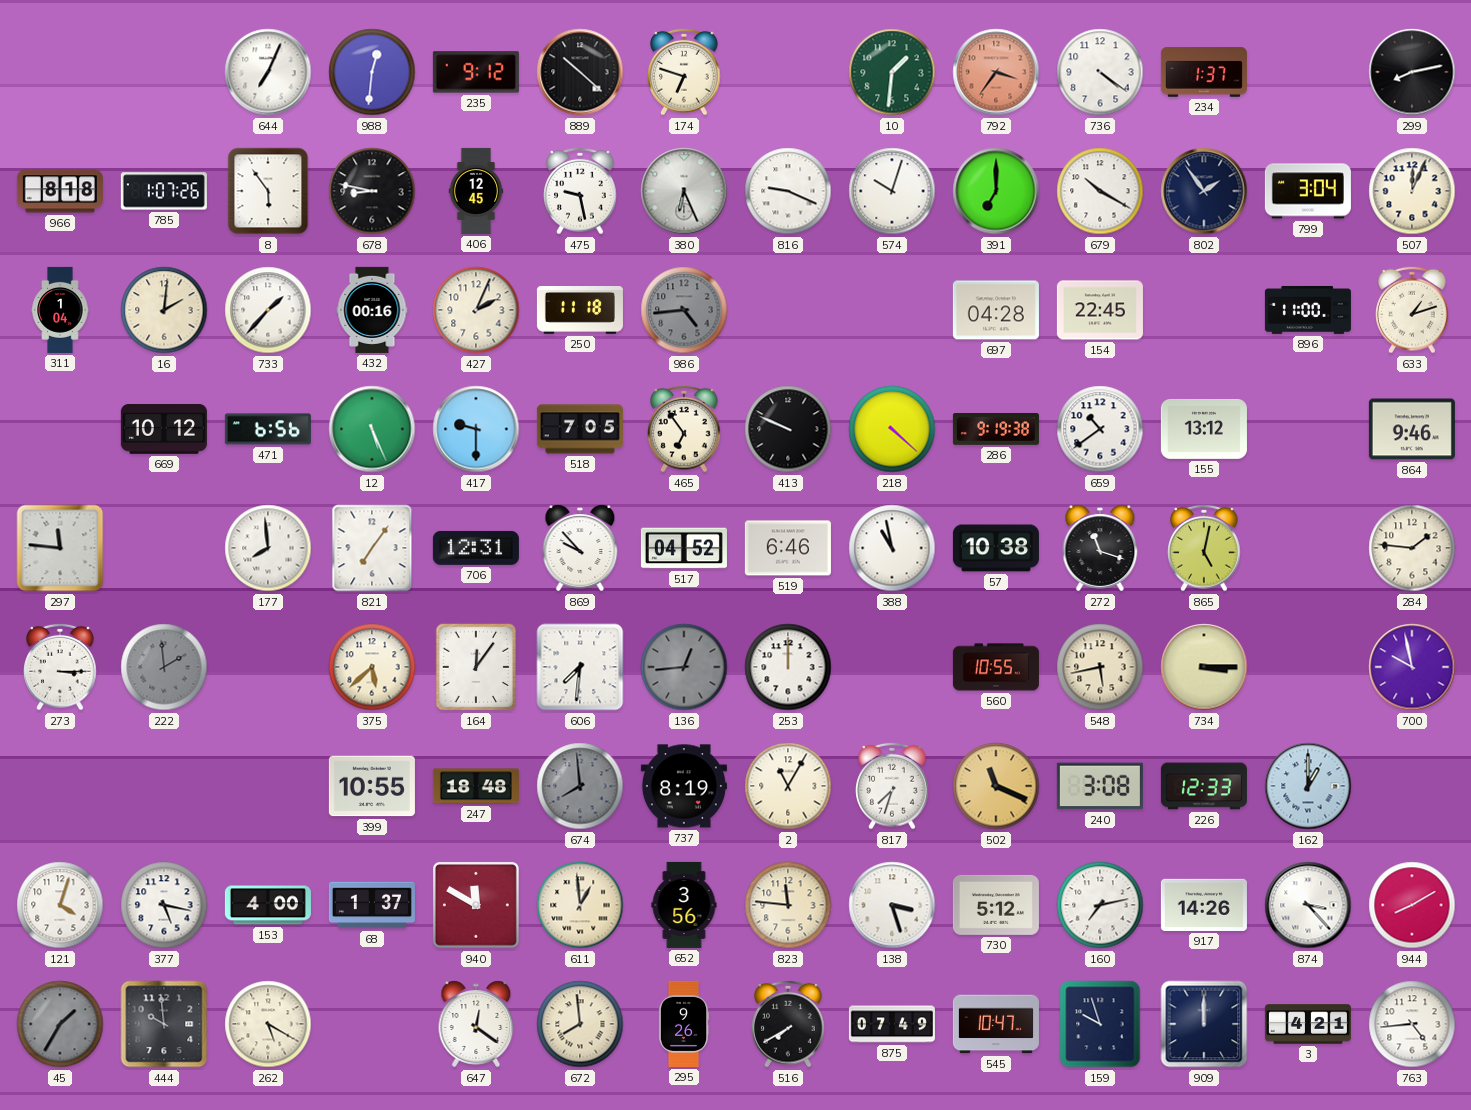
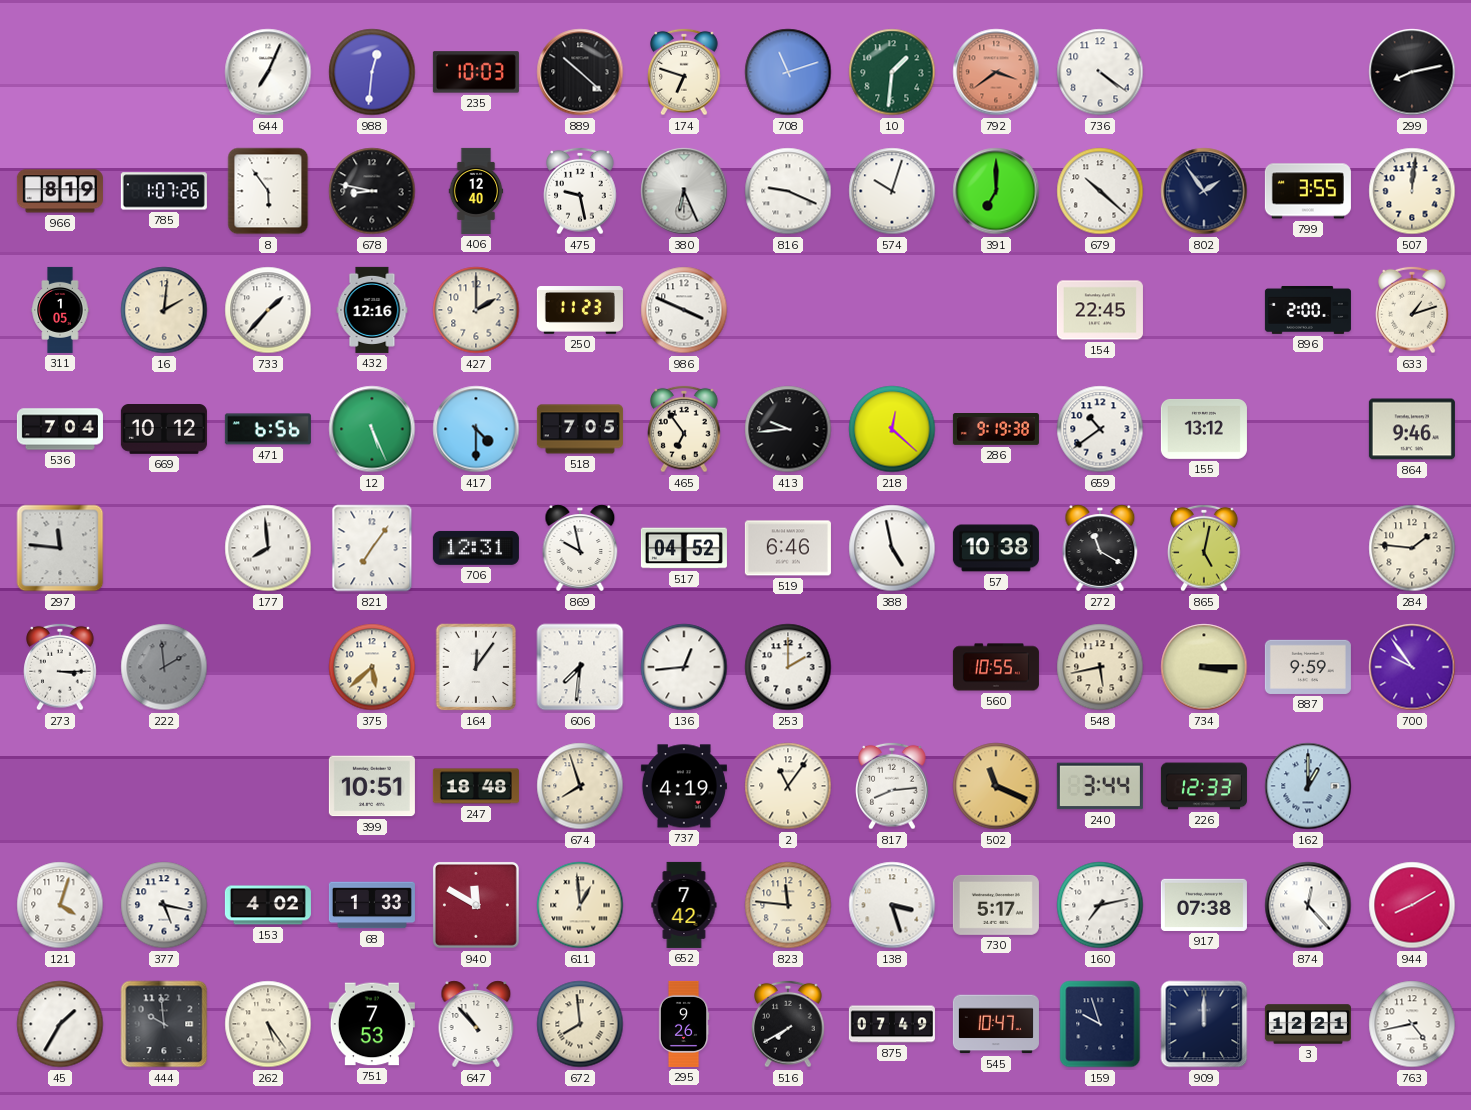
235: 9:12 -> 10:03 (476, 72)
708: none -> 11:12 (788, 72)
792: 3:36 -> 3:39 (996, 72)
234: 1:37 -> none (1204, 72)
966: 8:18 -> 8:19 (60, 191)
406: 12:45 -> 12:40 (476, 191)
679: 10:20 -> 10:22 (1100, 191)
799: 3:04 -> 3:55 (1308, 191)
507: 12:04 -> 12:01 (1412, 191)
311: 1:04 -> 1:05 (60, 310)
432: 00:16 -> 12:16 (372, 310)
427: 2:04 -> 2:00 (476, 310)
250: 11:18 -> 11:23 (580, 311)
986: 4:44 -> 3:49 (684, 310)
986 dial: grey -> white (684, 310)
697: 04:28 -> none (996, 310)
896: 11:00 -> 2:00 (1308, 310)
536: none -> 7:04 (60, 429)
417: 9:30 -> 4:30 (476, 429)
413: 9:49 -> 9:44 (788, 429)
218: 4:22 -> 12:22 (892, 429)
869: 9:53 -> 9:58 (580, 548)
388: 10:58 -> 4:58 (892, 548)
272: 11:18 -> 11:20 (1100, 548)
136 dial: grey -> white (684, 667)
253: 12:00 -> 2:00 (788, 667)
887: none -> 9:59 (1308, 667)
700: 9:58 -> 9:54 (1412, 667)
399: 10:55 -> 10:51 (372, 786)
674: 7:59 -> 7:57 (580, 786)
674 dial: grey -> cream (580, 786)
737: 8:19 -> 4:19 (684, 786)
2: 11:05 -> 11:06 (788, 786)
817: 7:33 -> 8:14 (892, 786)
240: 3:08 -> 3:44 (1100, 786)
153: 4:00 -> 4:02 (268, 905)
68: 1:37 -> 1:33 (372, 905)
652: 3:56 -> 7:42 (684, 905)
730: 5:12 -> 5:17 (996, 905)
917: 14:26 -> 07:38 (1204, 905)
874: 3:23 -> 12:23 (1308, 905)
45 dial: grey -> white (60, 1024)
262: 5:20 -> 5:24 (268, 1024)
751: none -> 7:53 (372, 1024)
647: 12:21 -> 10:53 (476, 1024)
3: 4:21 -> 12:21 (1308, 1024)
763: 4:44 -> 4:43 (1412, 1024)
